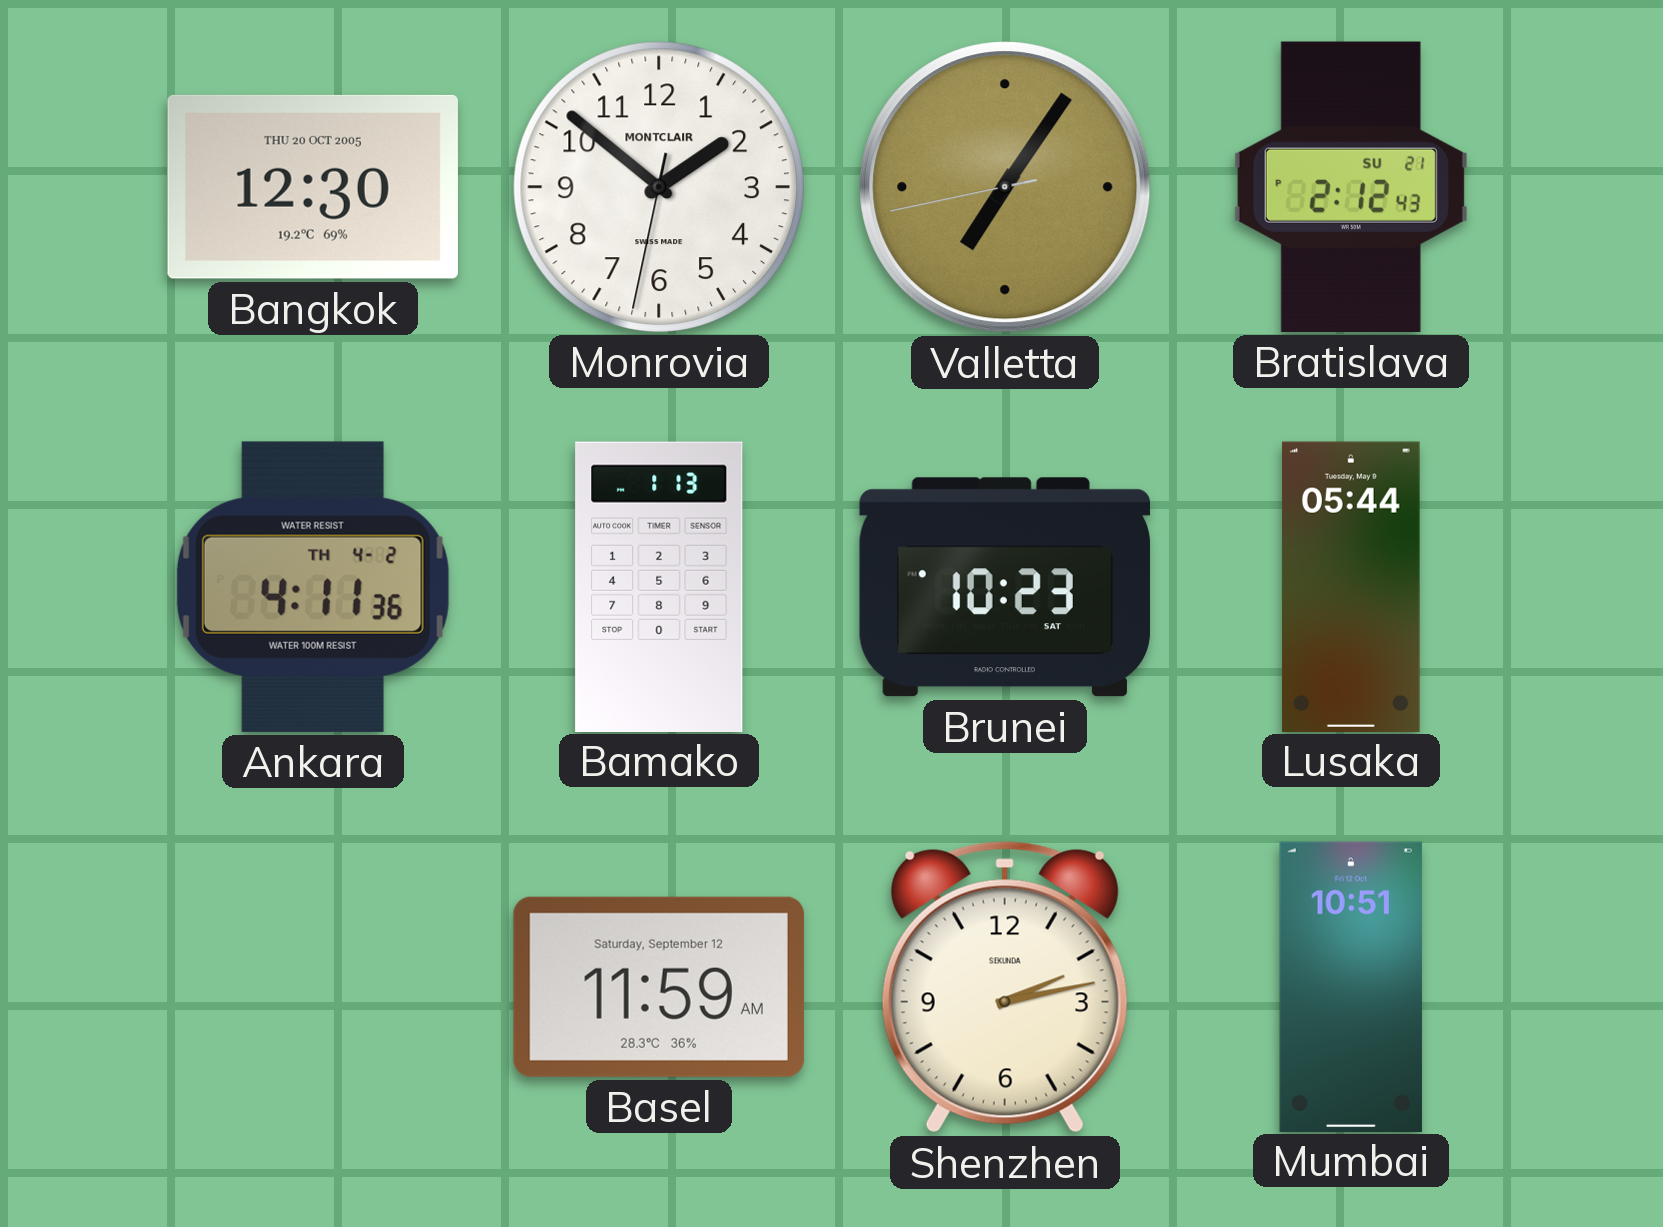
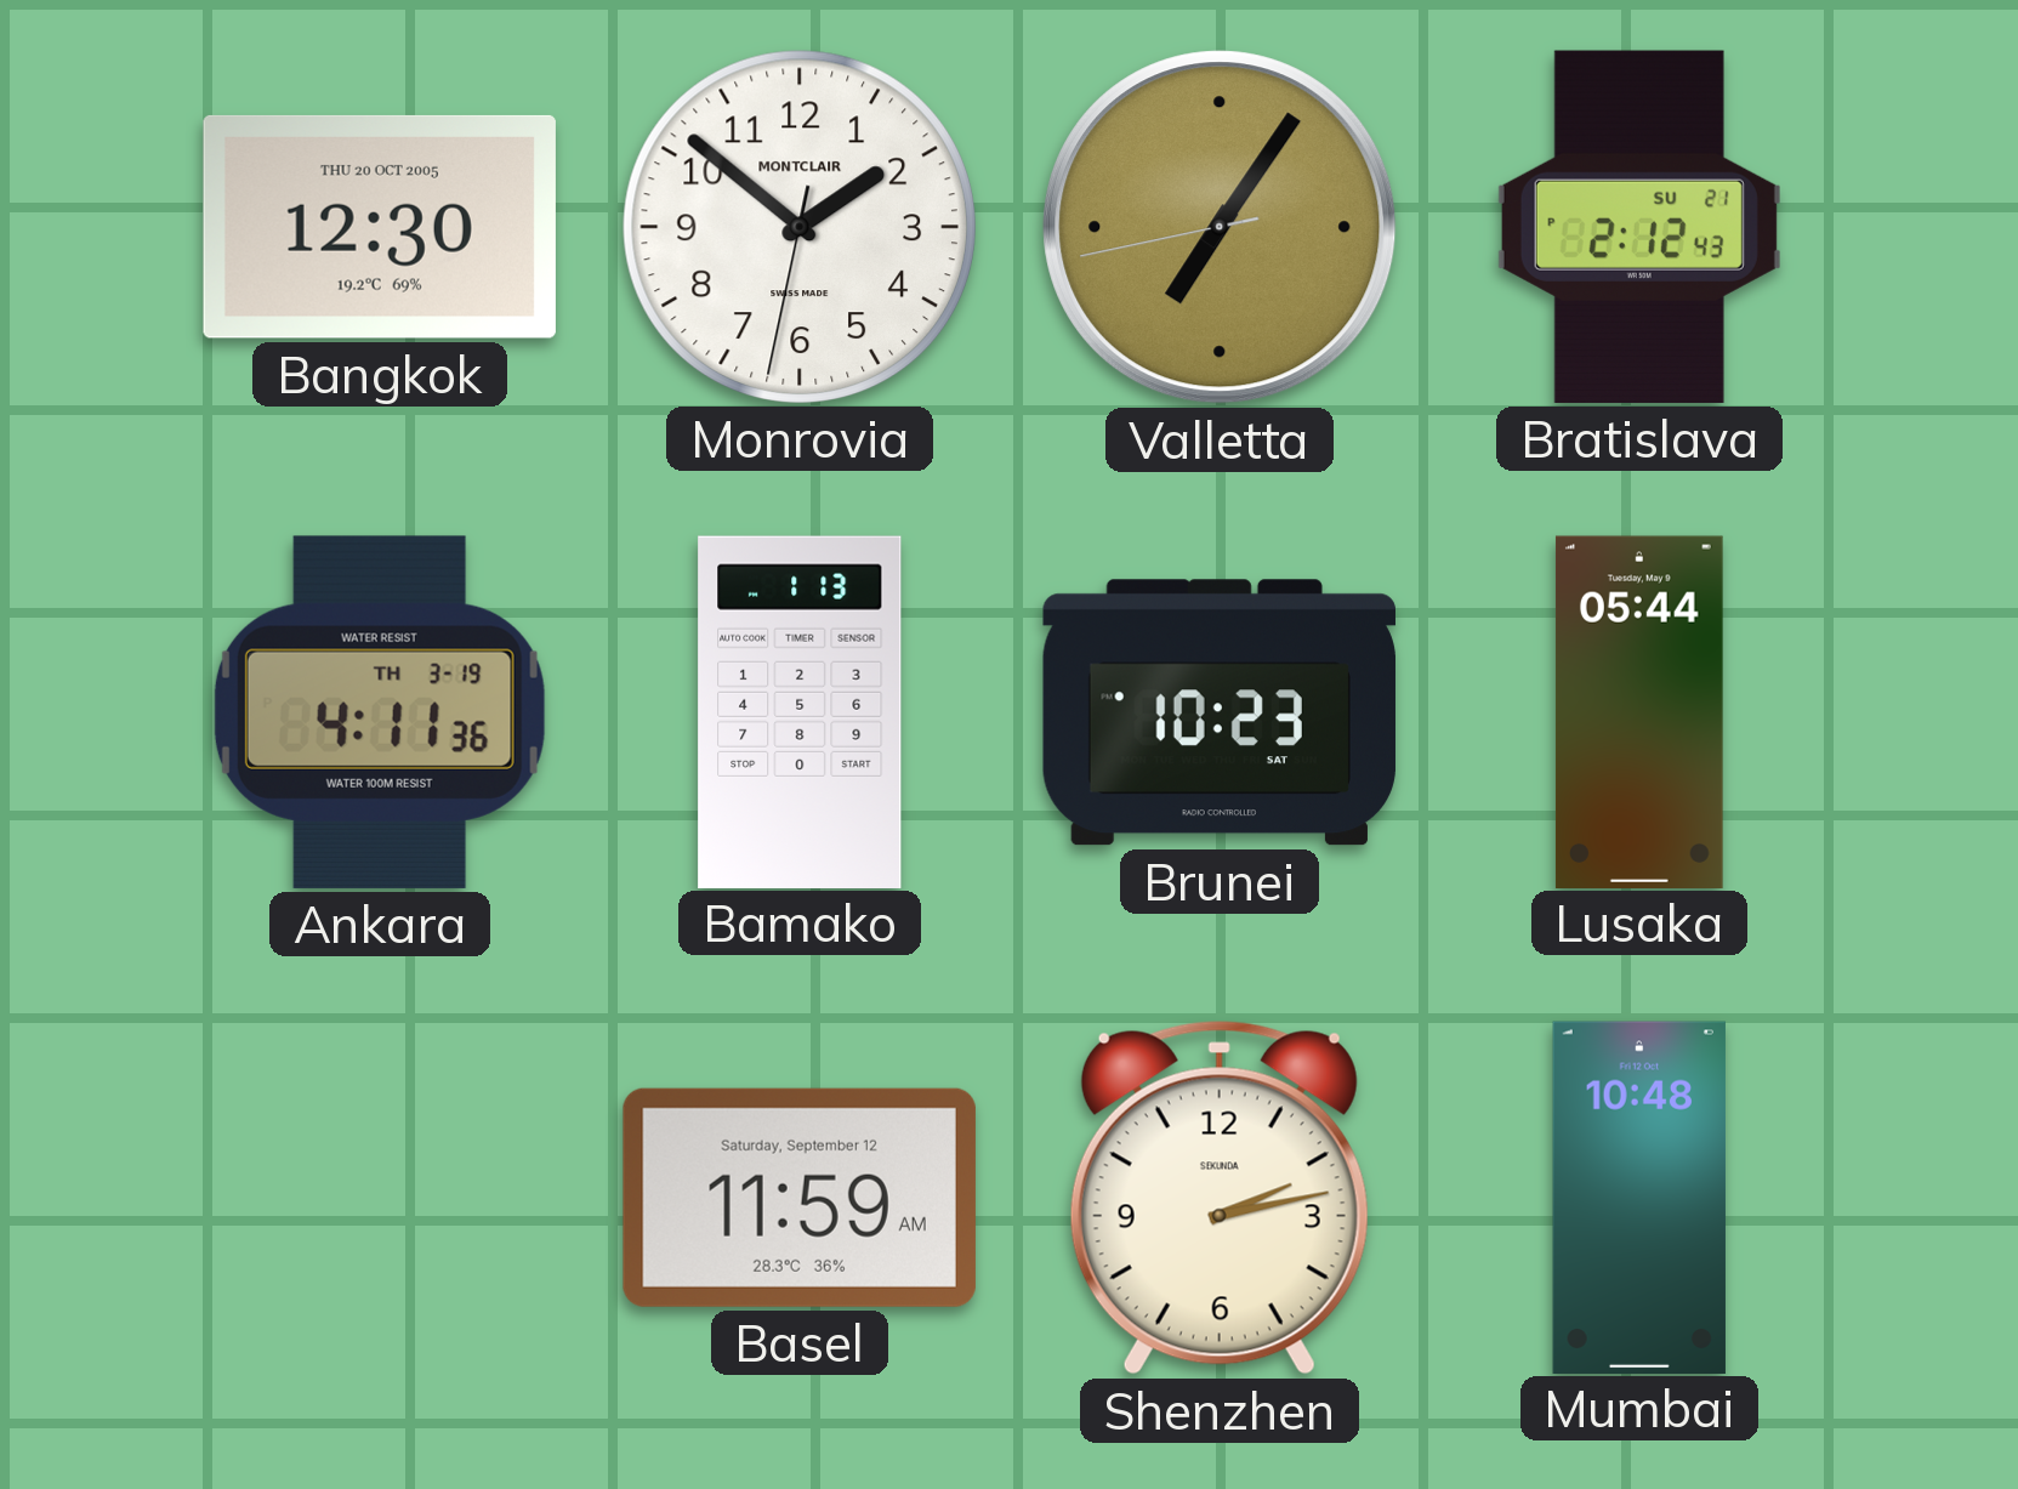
Ankara date: TH 4-2 -> TH 3-19 (380, 712)
Mumbai: 10:51 -> 10:48 (1639, 1197)
